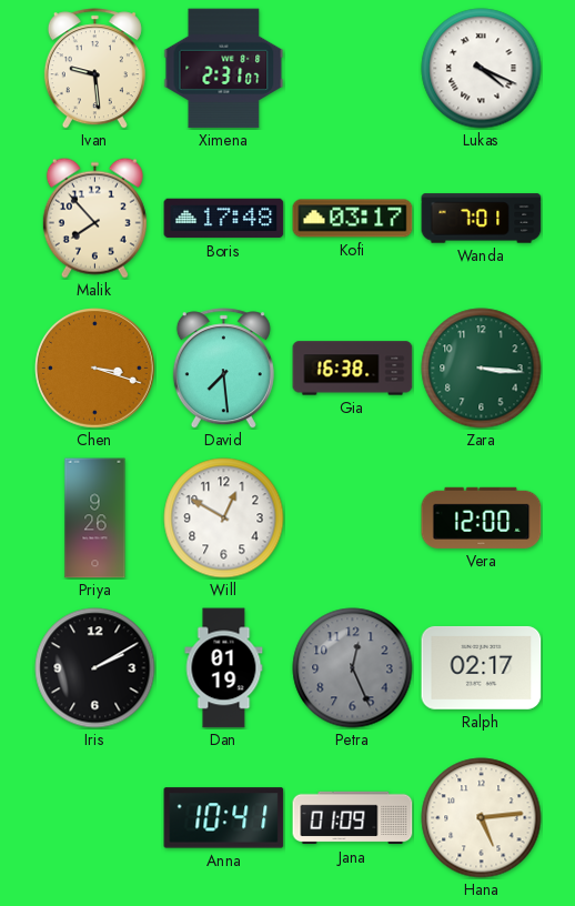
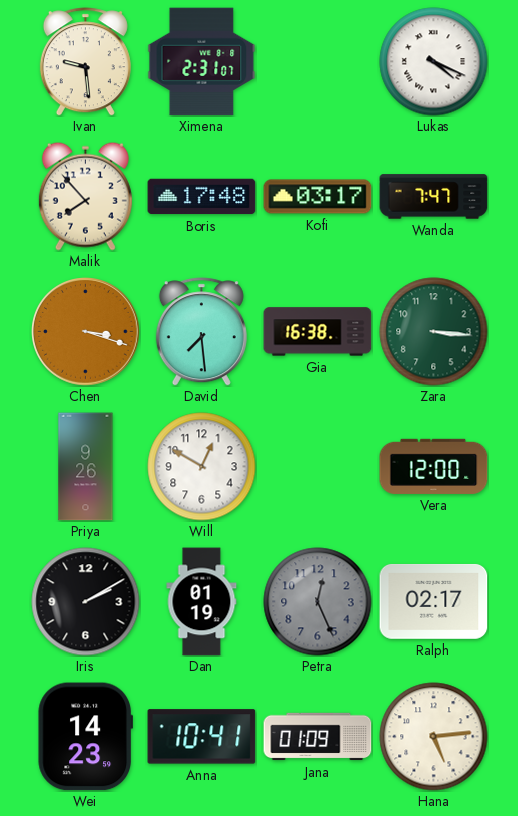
Wanda: 7:01 -> 7:47 (434, 197)
Wei: none -> 14:23 (85, 737)
